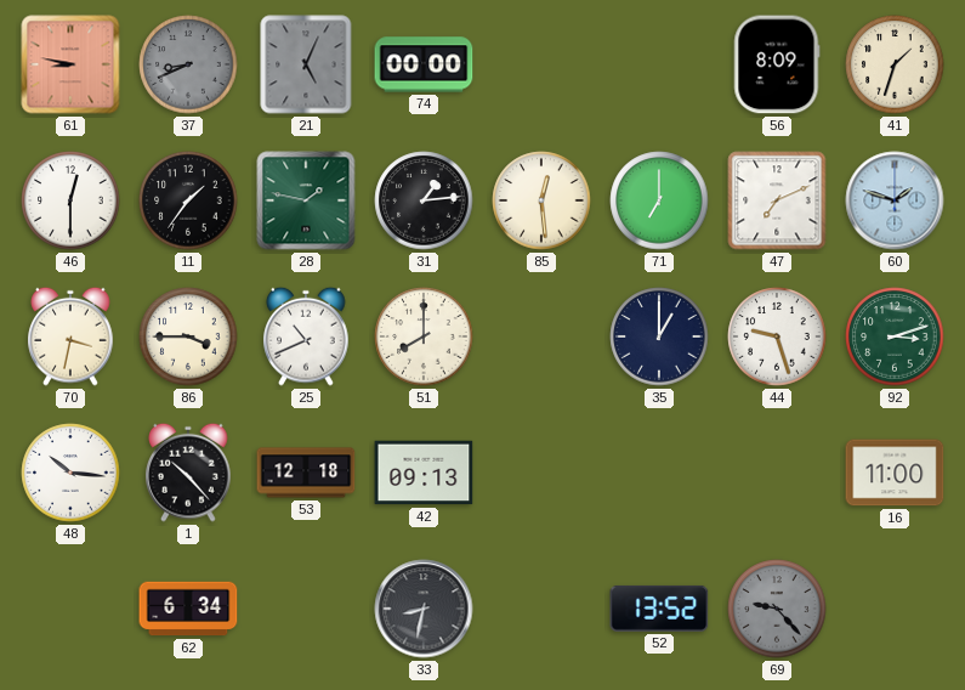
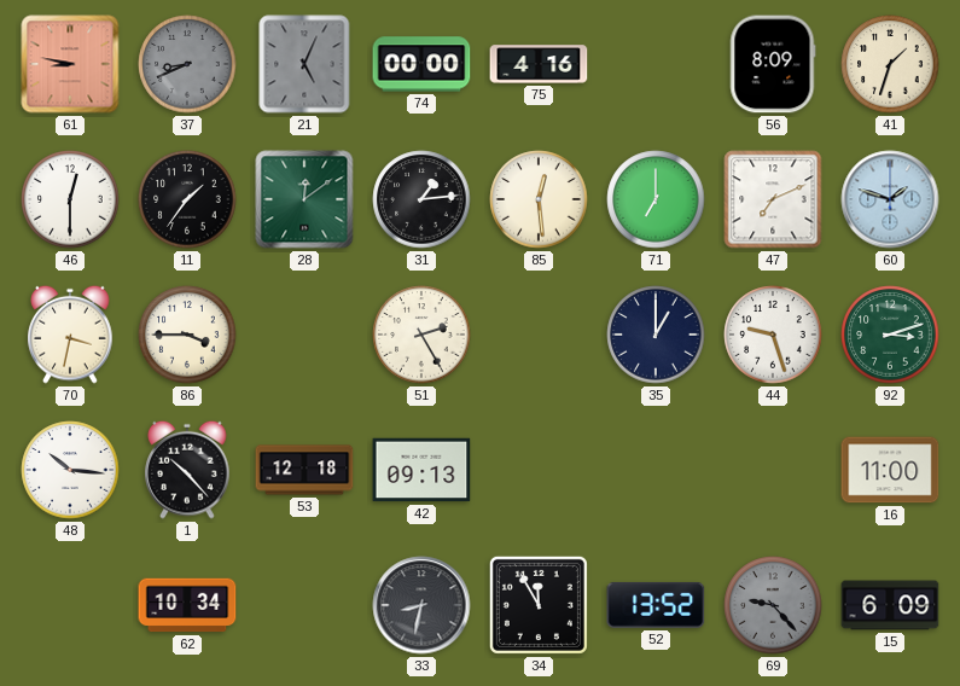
75: none -> 4:16 (539, 64)
28: 1:47 -> 12:09 (304, 199)
25: 10:41 -> none (306, 336)
51: 8:00 -> 2:25 (421, 335)
62: 6:34 -> 10:34 (187, 605)
34: none -> 11:55 (539, 605)
15: none -> 6:09 (890, 605)
